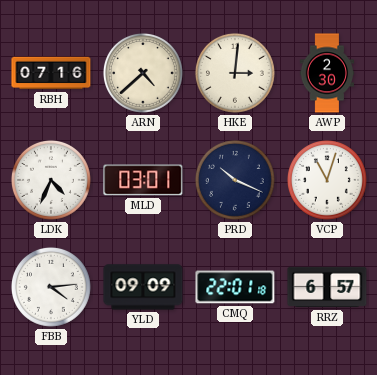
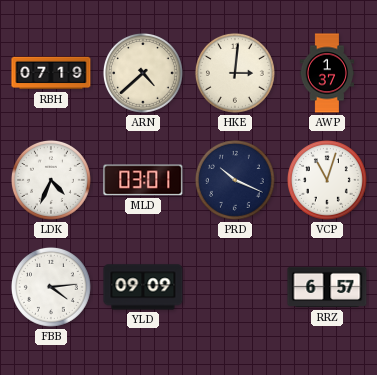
RBH: 07:16 -> 07:19 (51, 73)
AWP: 2:30 -> 1:37 (326, 73)
CMQ: 22:01 -> none (235, 287)
